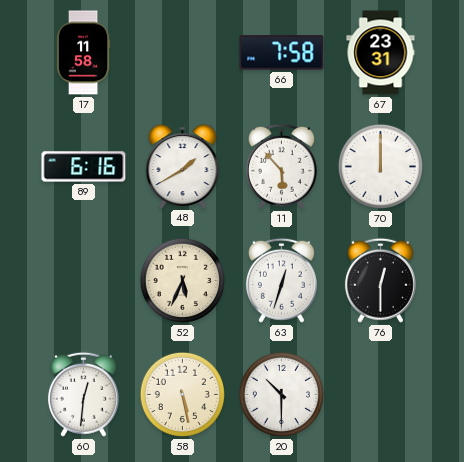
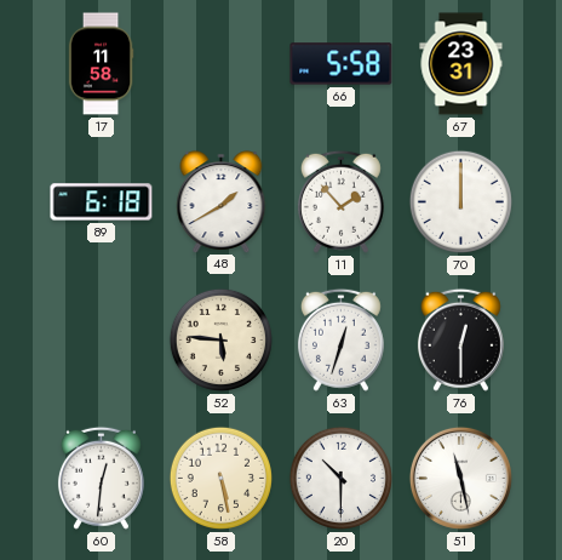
66: 7:58 -> 5:58 (342, 64)
89: 6:16 -> 6:18 (102, 202)
11: 5:53 -> 1:53 (340, 201)
52: 5:34 -> 5:46 (220, 339)
51: none -> 11:28 (460, 478)
